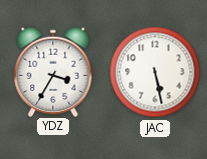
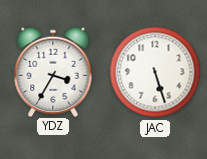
JAC: 5:28 -> 5:27 (155, 72)
